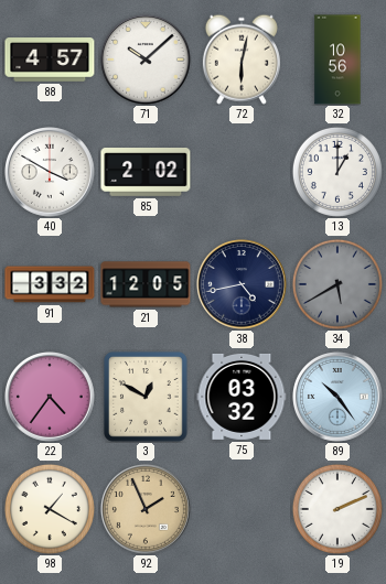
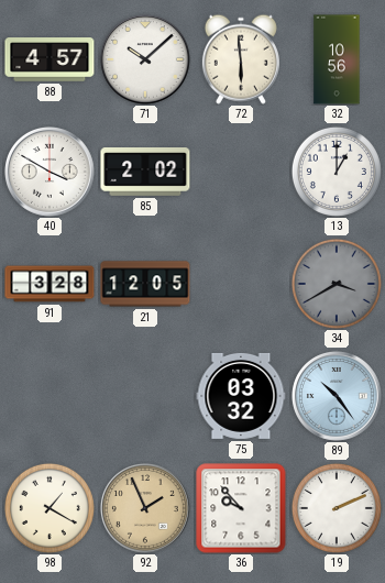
72: 6:02 -> 5:59 (241, 59)
91: 3:32 -> 3:28 (50, 284)
38: 4:43 -> none (243, 285)
34: 5:40 -> 3:40 (337, 284)
22: 4:36 -> none (51, 398)
3: 12:50 -> none (146, 397)
36: none -> 9:53 (241, 508)
